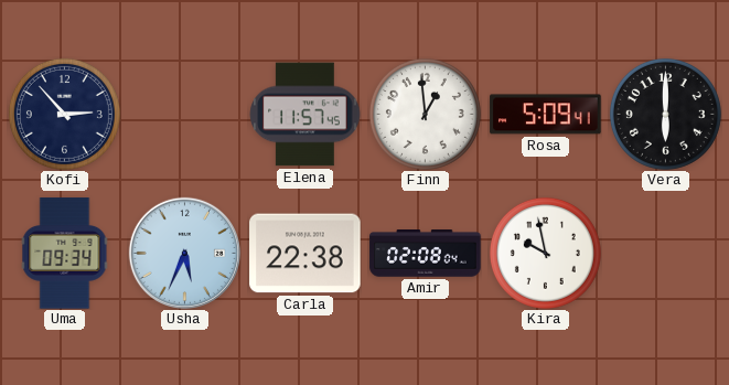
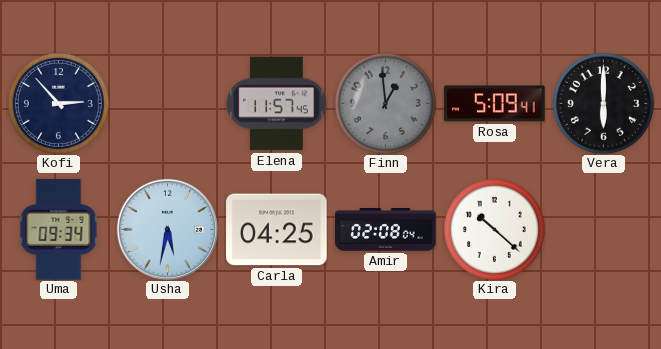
Finn dial: white -> grey (385, 103)
Usha: 5:34 -> 5:32 (167, 229)
Carla: 22:38 -> 04:25 (277, 230)
Kira: 9:58 -> 10:22 (494, 229)
